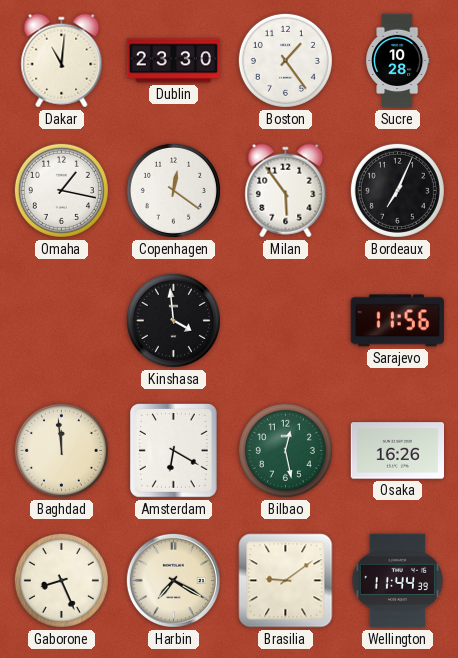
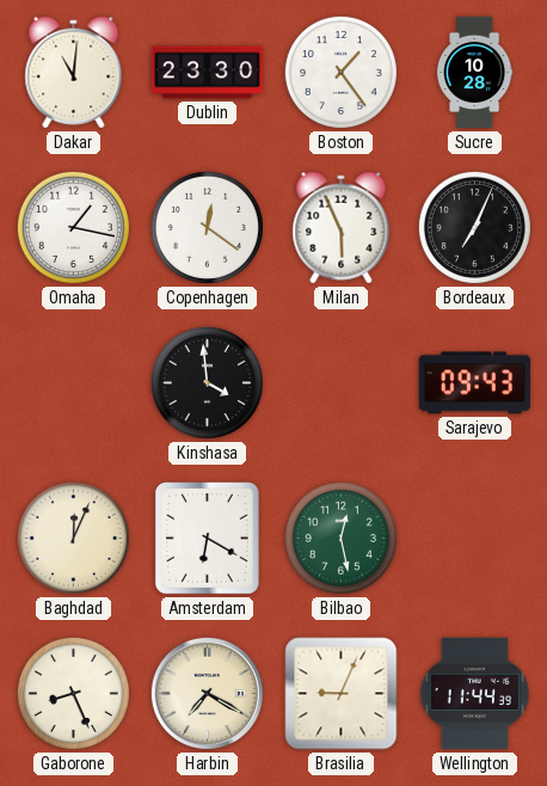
Milan: 5:54 -> 5:56 (342, 228)
Sarajevo: 11:56 -> 09:43 (474, 383)
Baghdad: 11:59 -> 12:04 (73, 538)
Osaka: 16:26 -> none (398, 451)
Brasilia: 9:09 -> 9:04 (342, 694)
